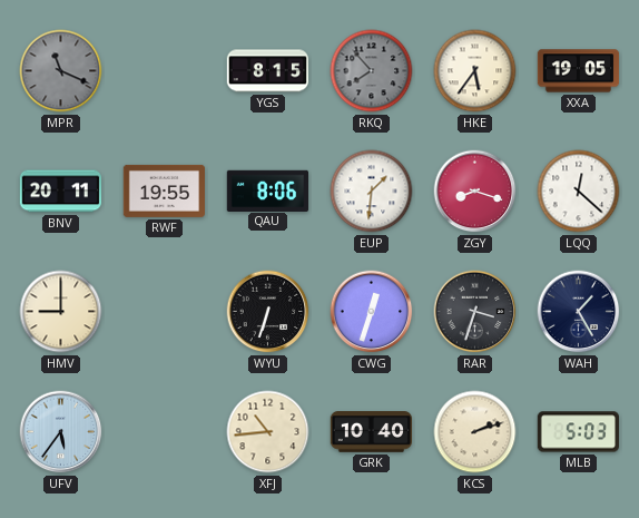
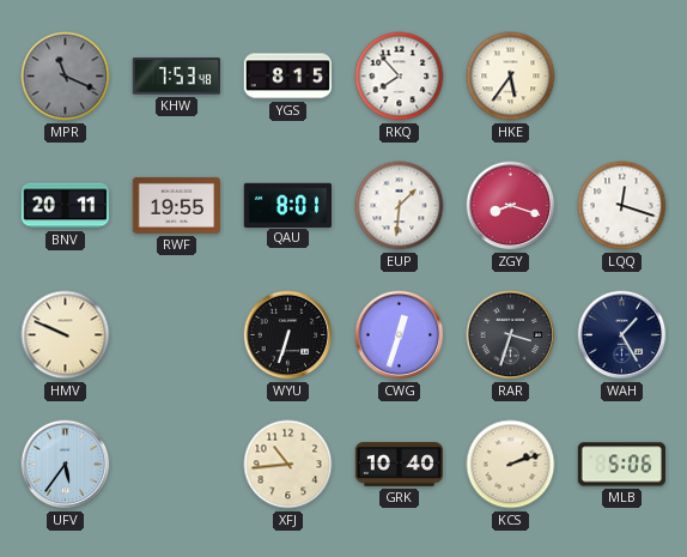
KHW: none -> 7:53 (176, 77)
RKQ dial: grey -> white (400, 77)
XXA: 19:05 -> none (579, 71)
QAU: 8:06 -> 8:01 (287, 205)
LQQ: 12:22 -> 12:18 (622, 206)
HMV: 9:00 -> 9:49 (66, 335)
MLB: 5:03 -> 5:06 (621, 465)
